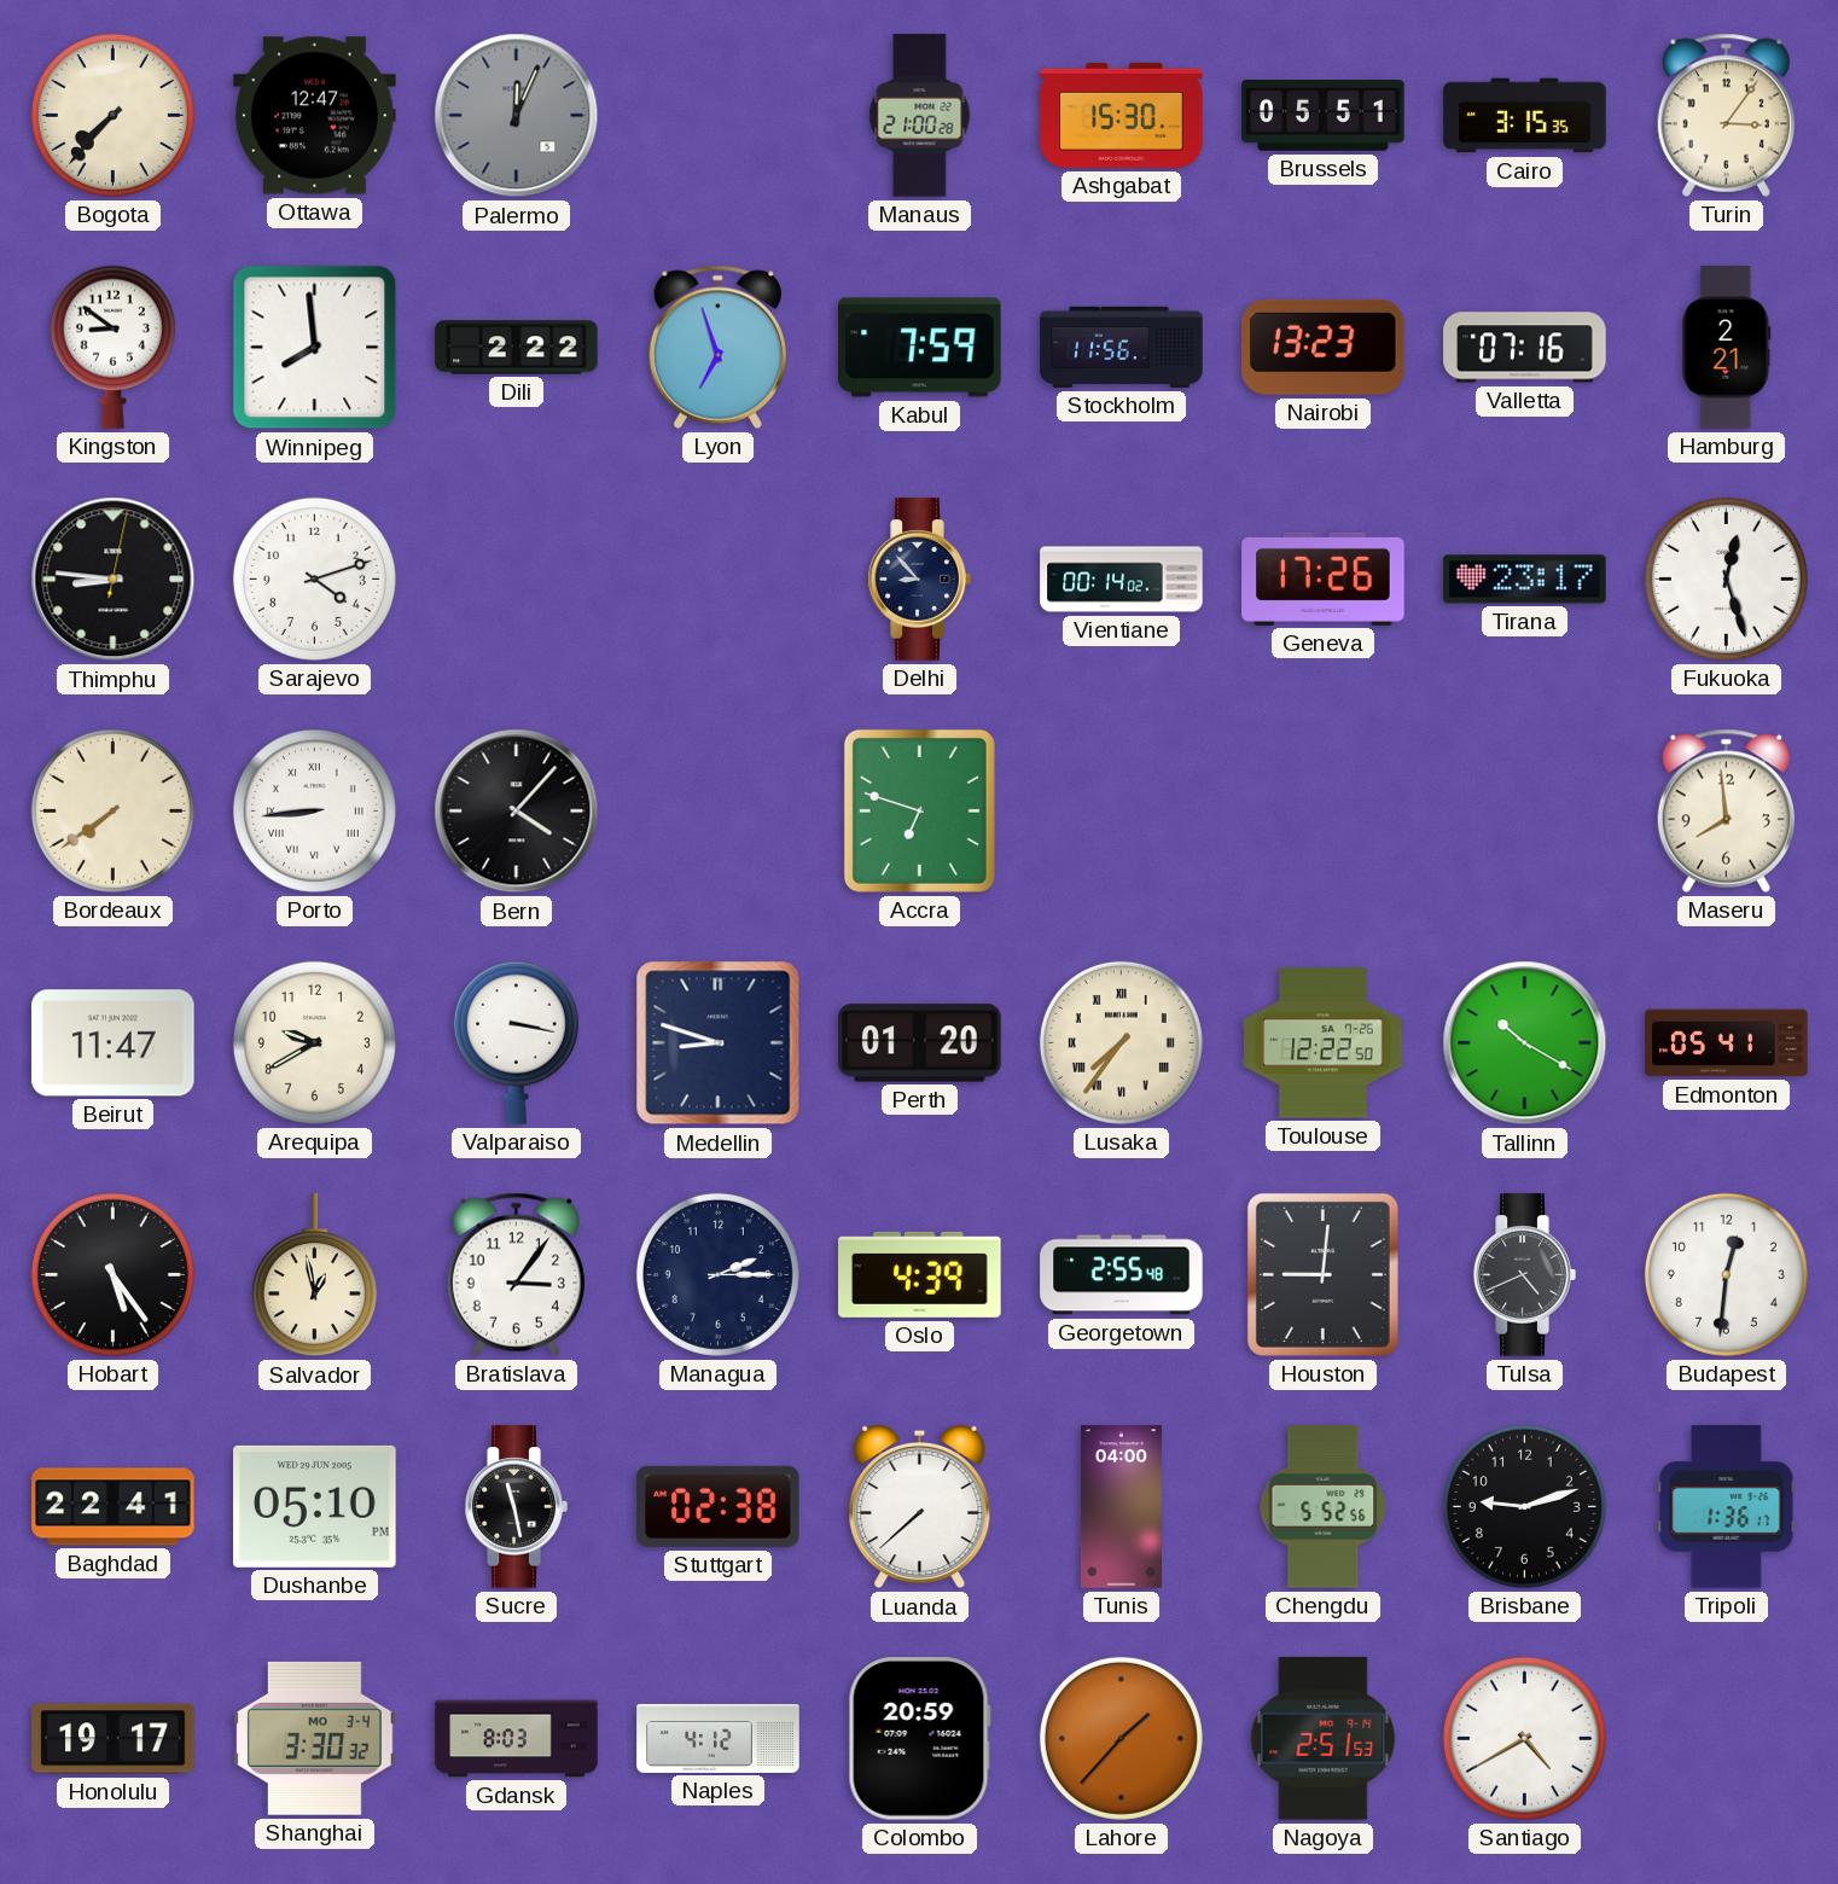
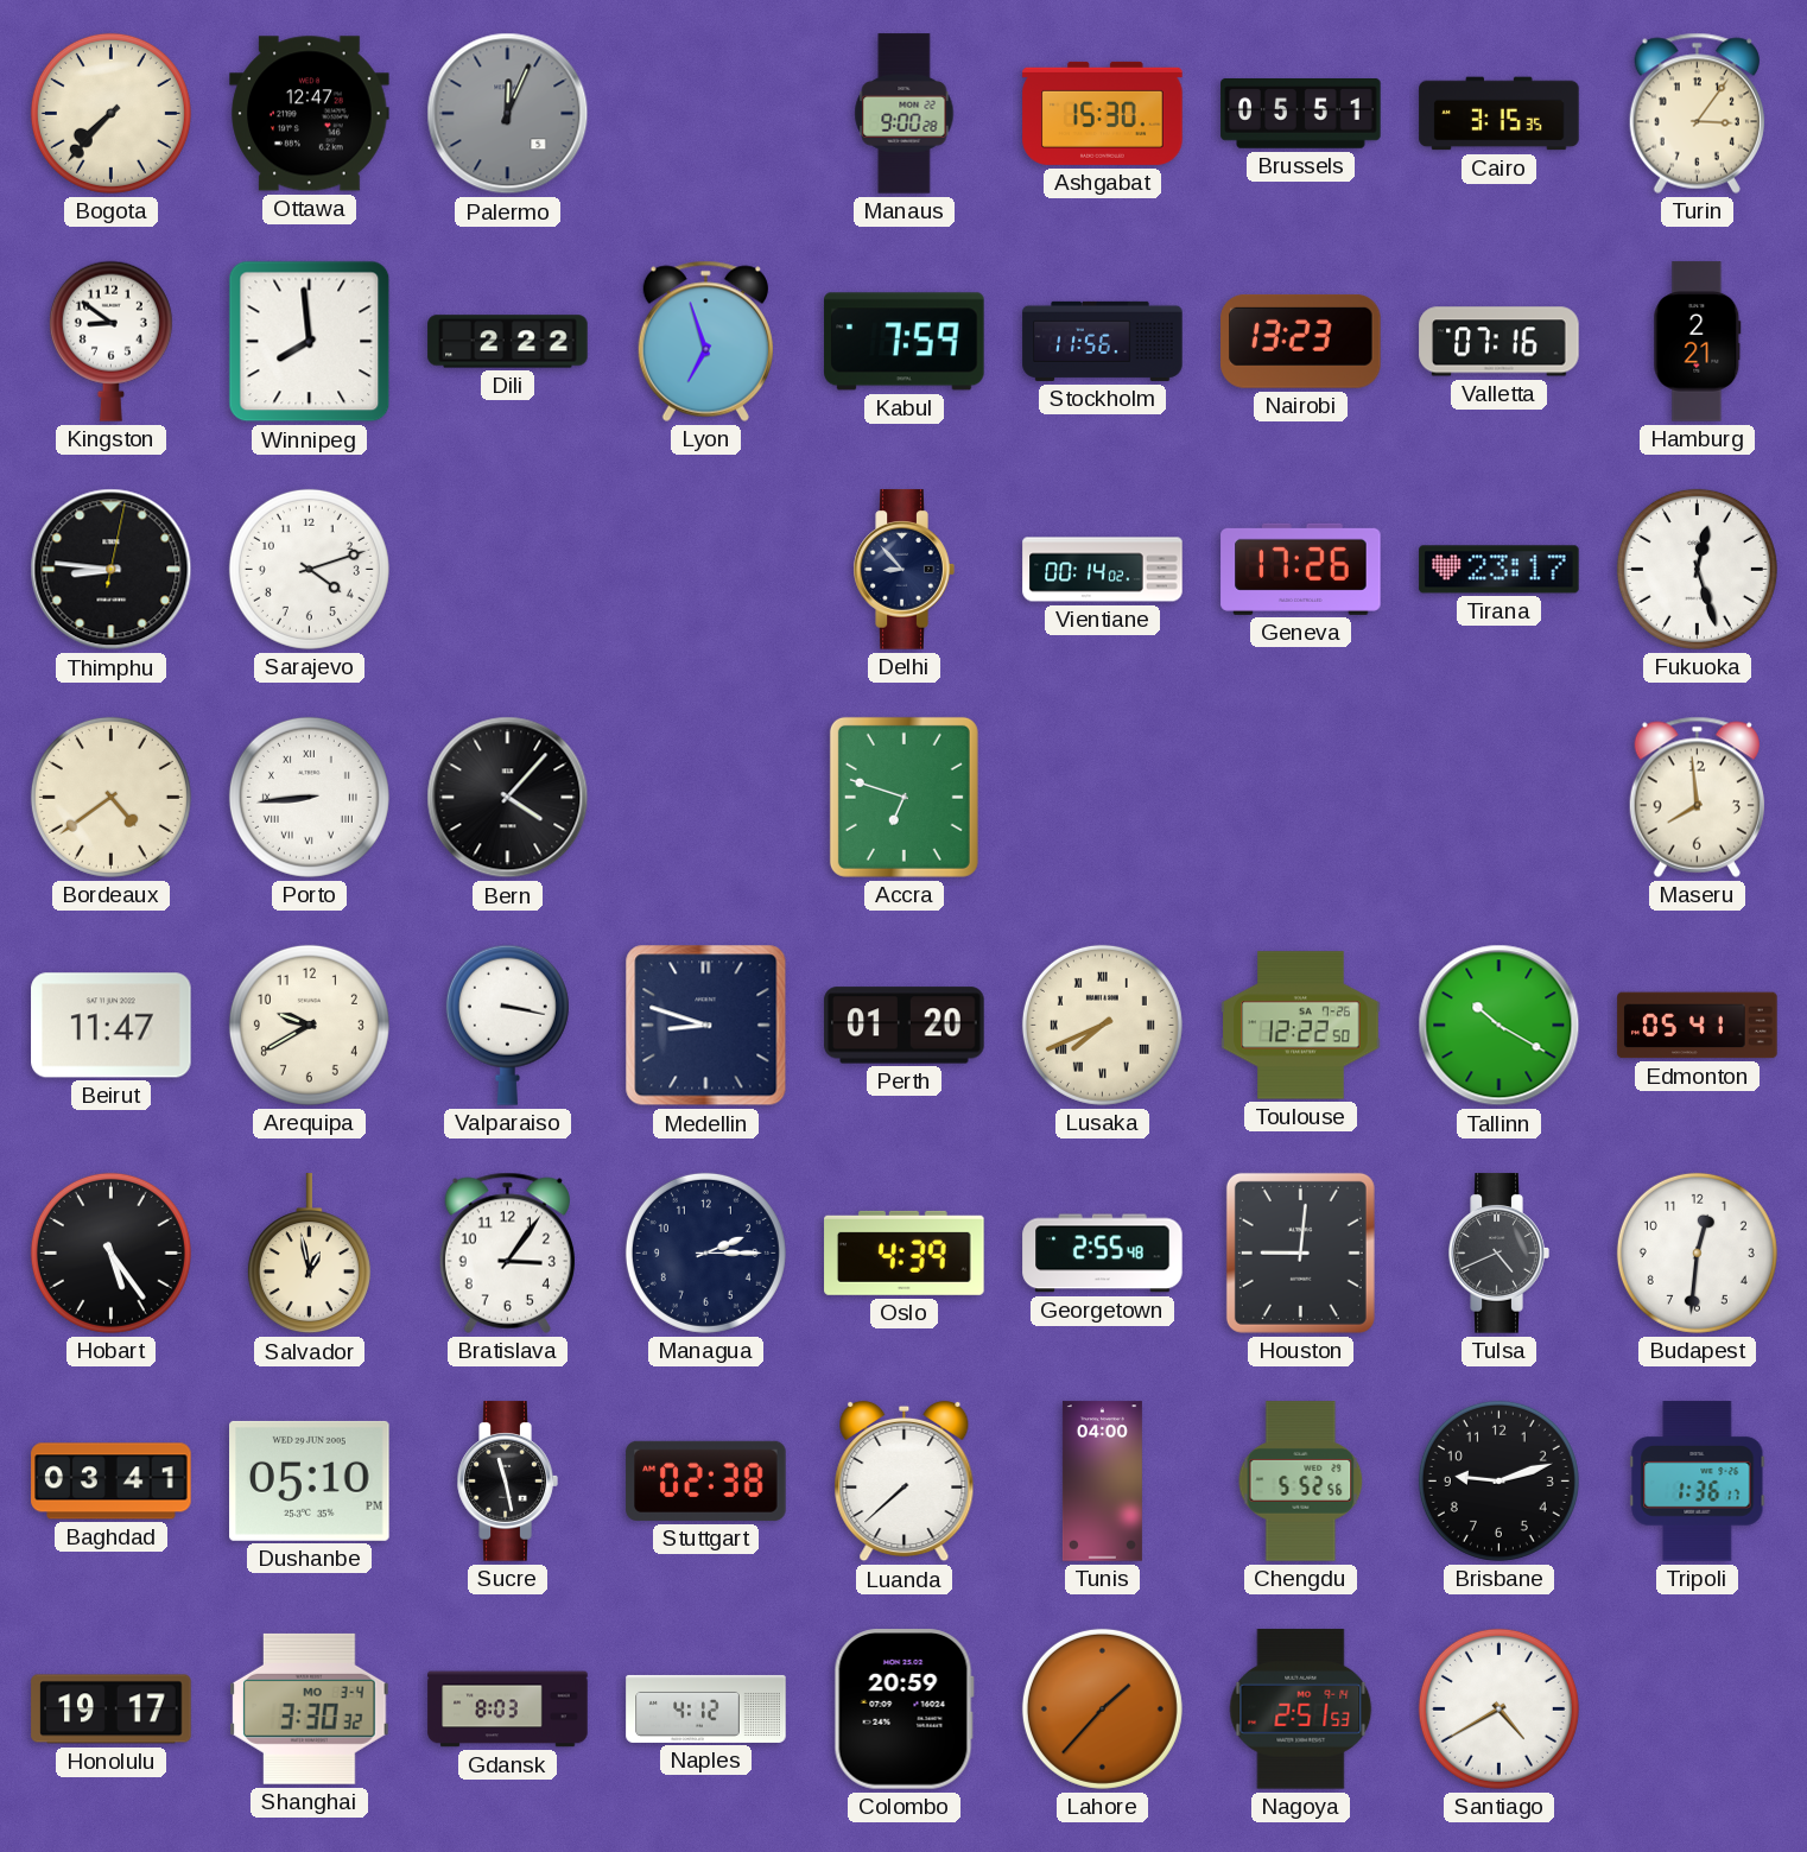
Manaus: 21:00 -> 9:00 (905, 114)
Bordeaux: 7:39 -> 4:39 (110, 797)
Lusaka: 7:36 -> 7:41 (1102, 1025)
Baghdad: 22:41 -> 03:41 (112, 1482)
